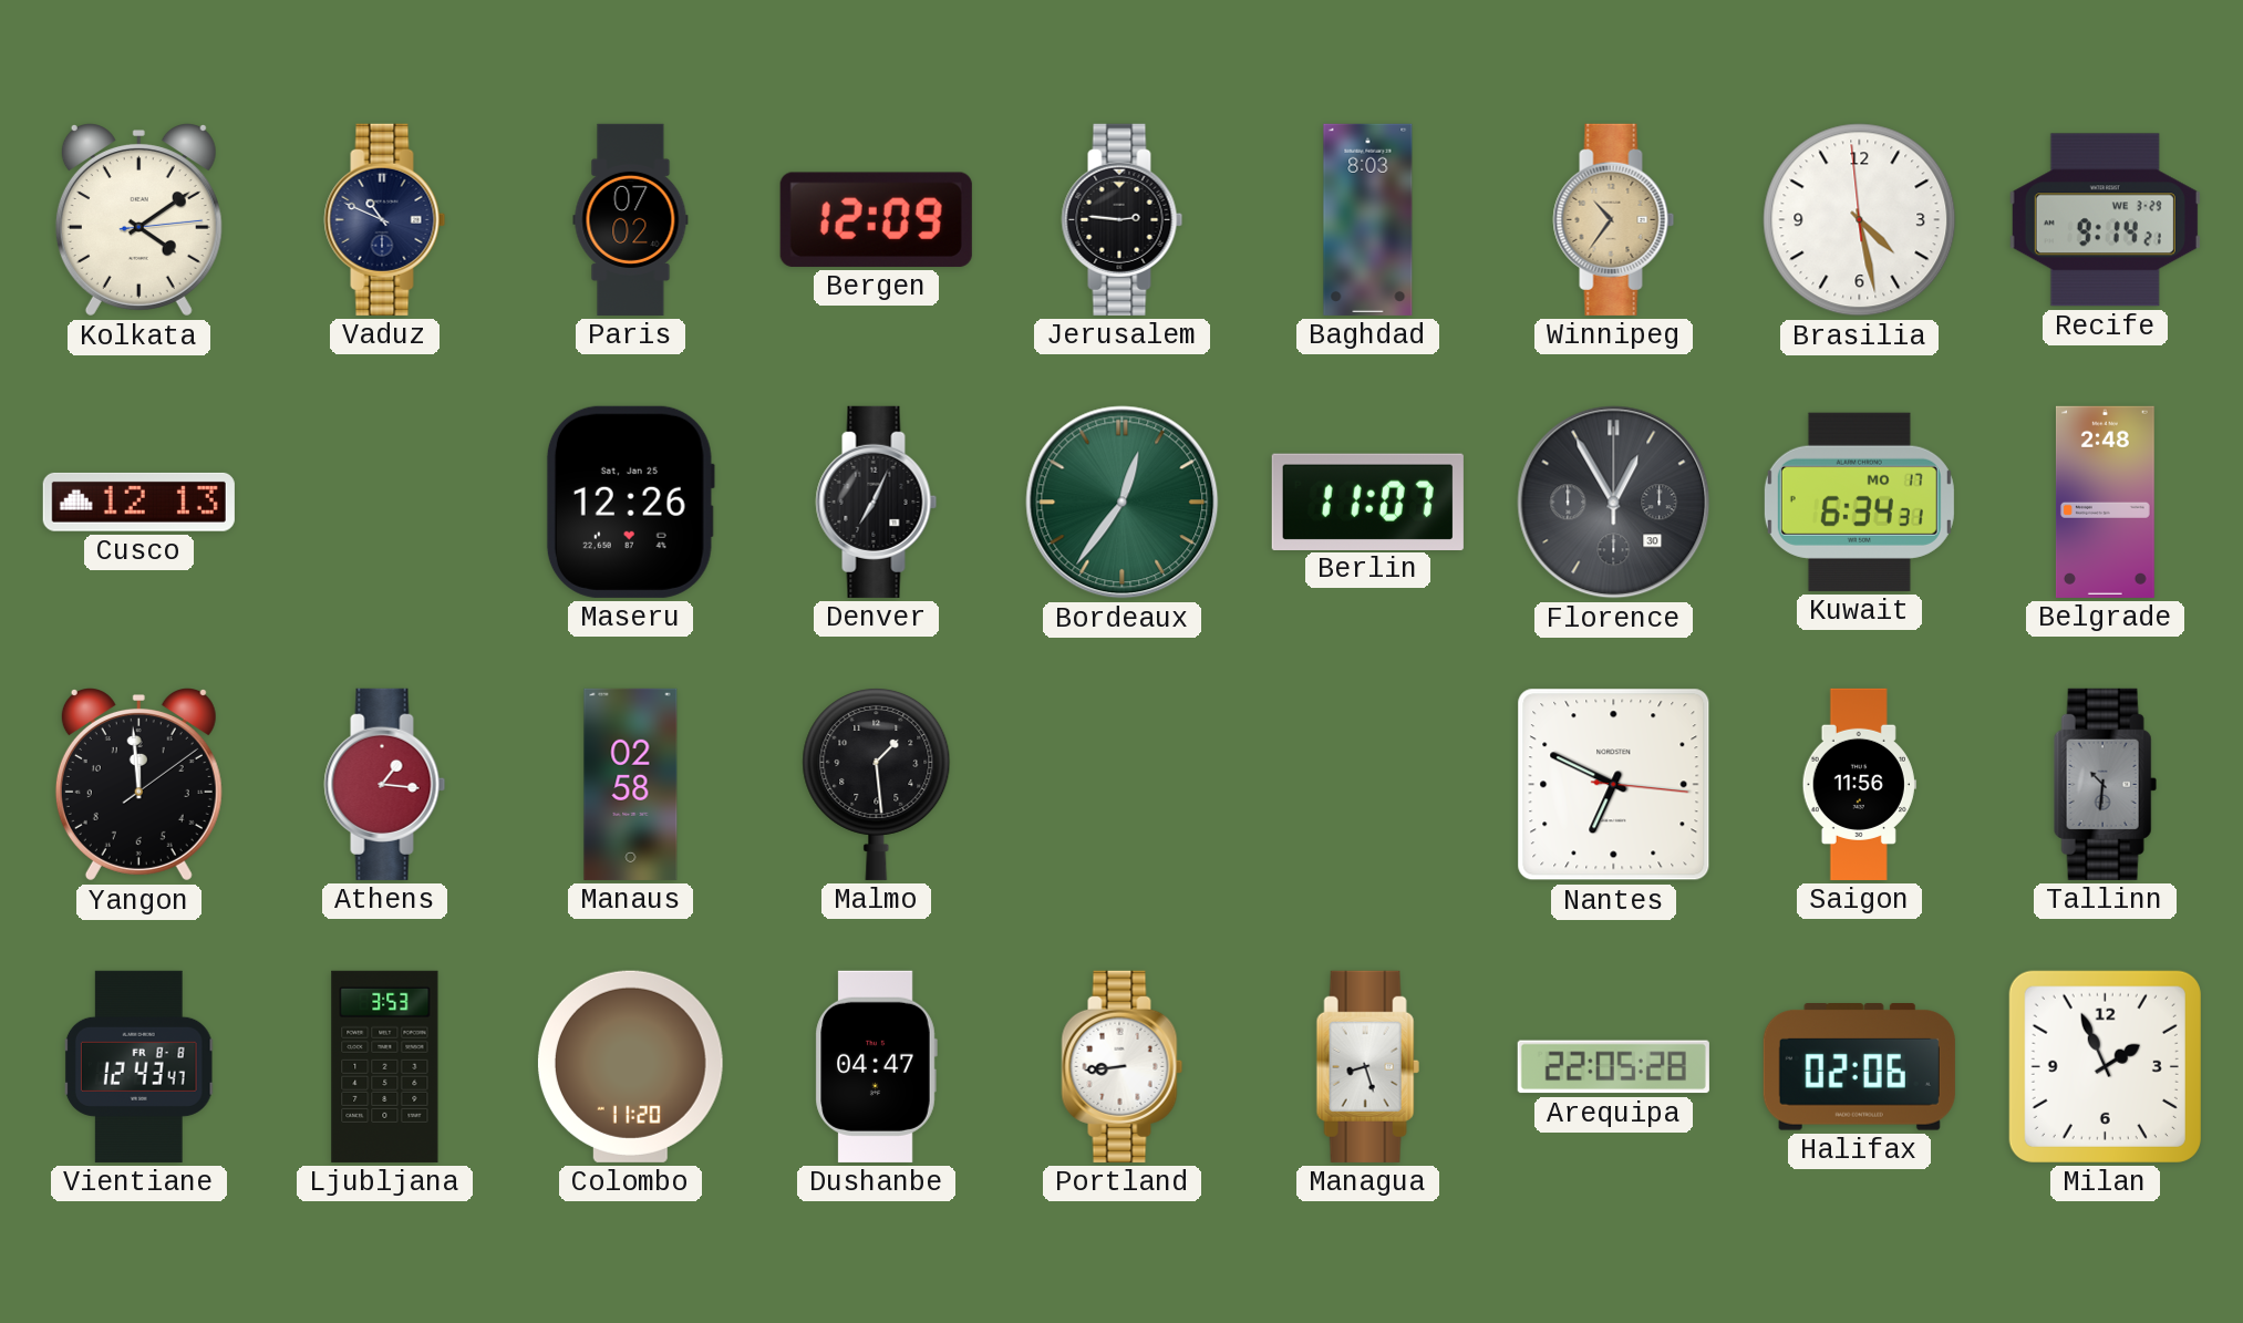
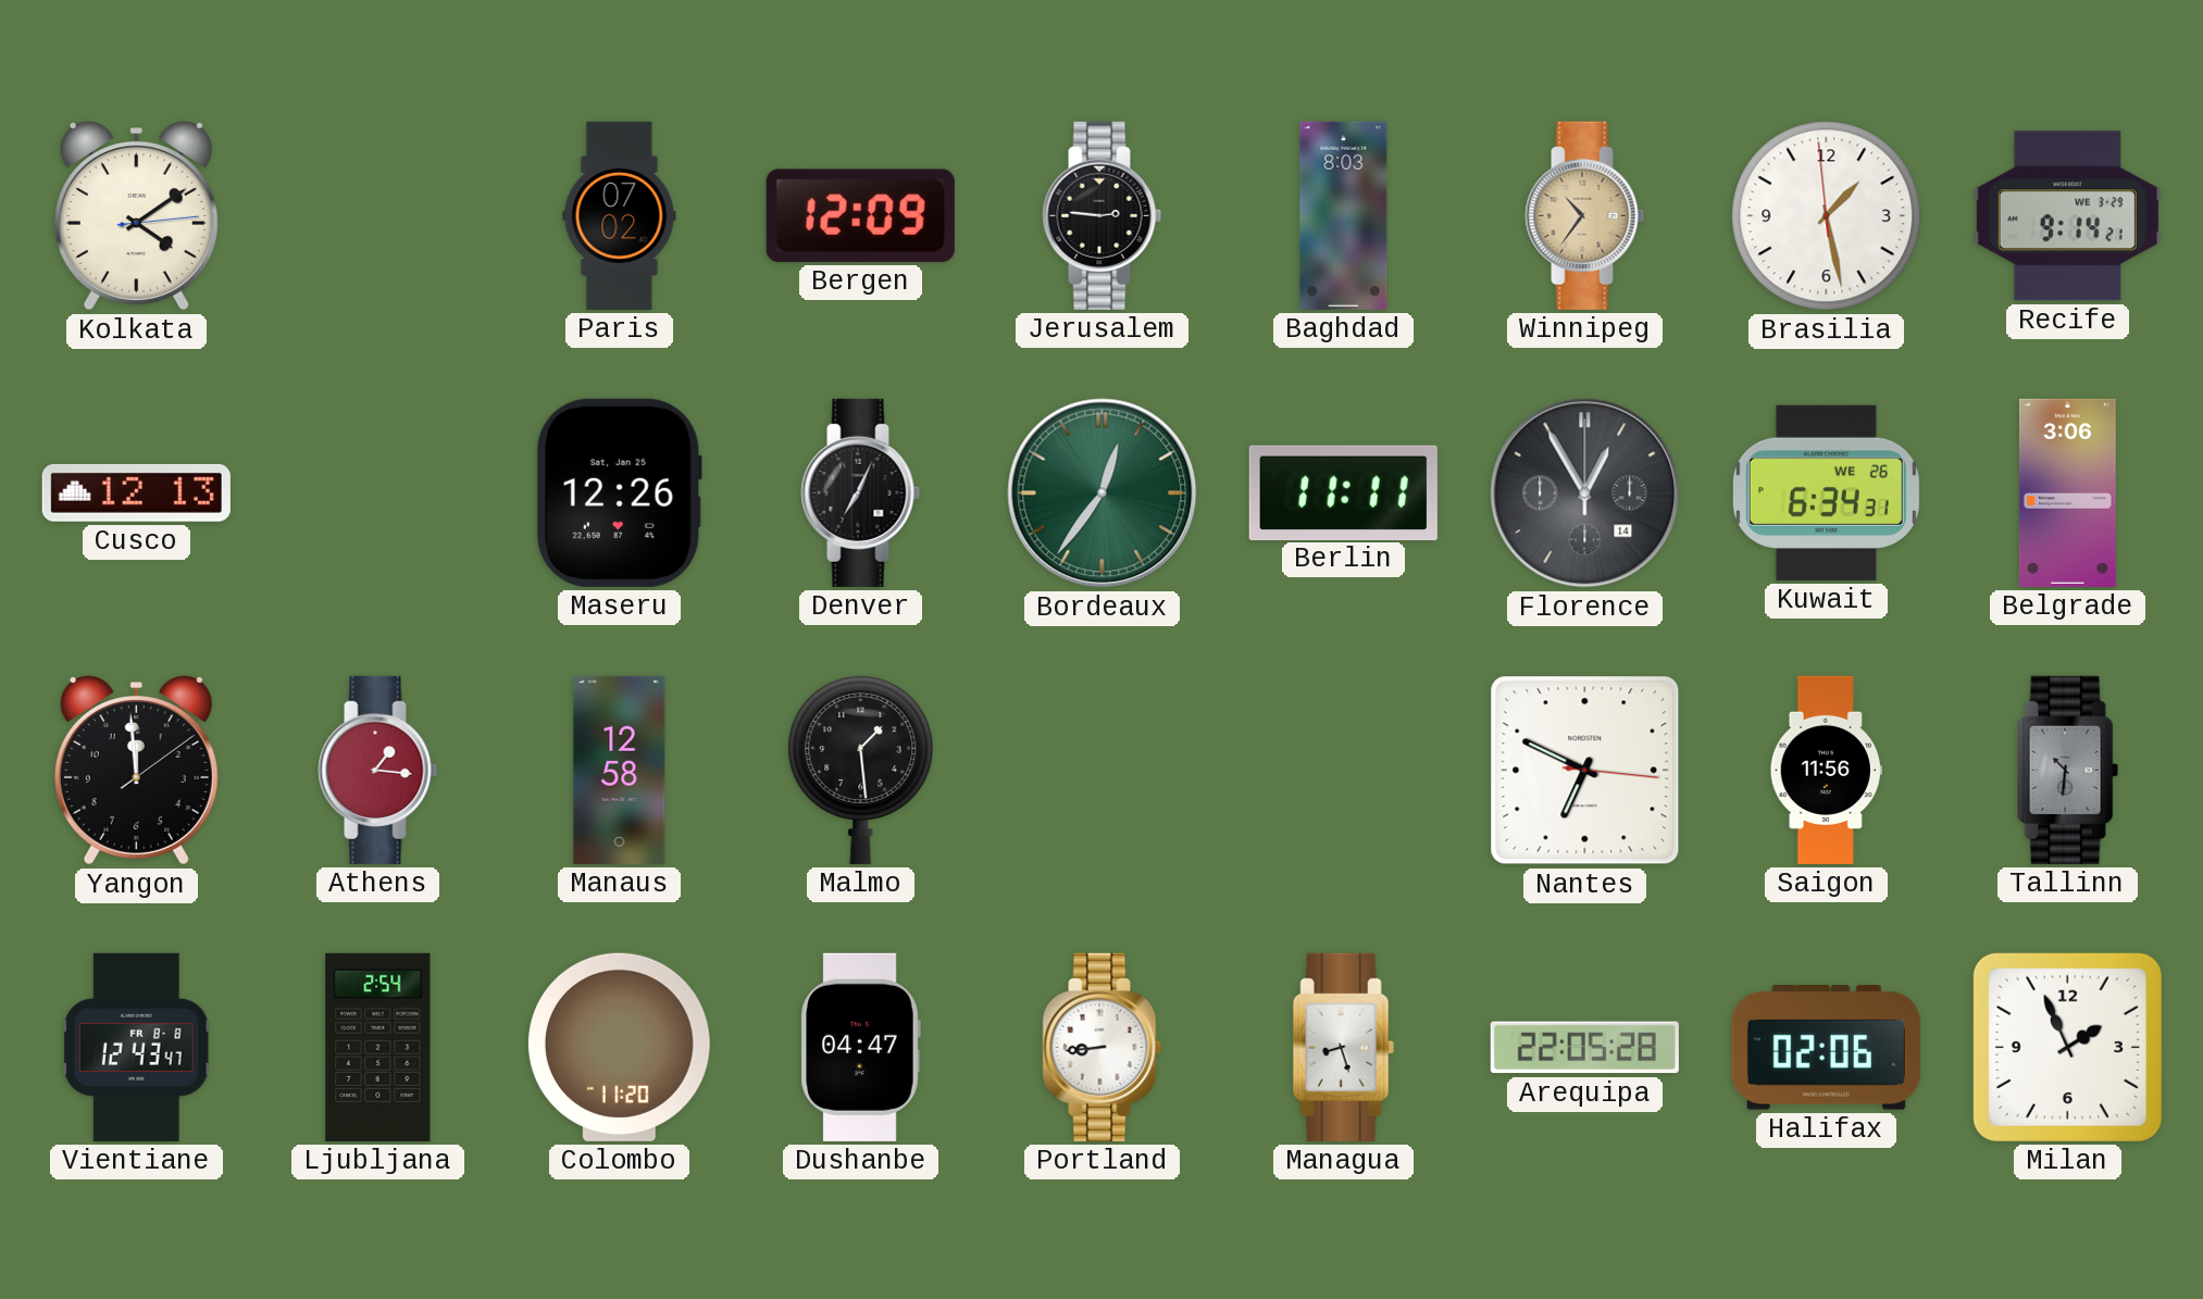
Vaduz: 10:49 -> none (385, 219)
Brasilia: 4:27 -> 1:27 (1827, 216)
Berlin: 11:07 -> 11:11 (1343, 492)
Florence date: 30 -> 14 (1585, 494)
Kuwait date: MO 17 -> WE 26 (1826, 492)
Belgrade: 2:48 -> 3:06 (2067, 492)
Manaus: 02:58 -> 12:58 (620, 770)
Ljubljana: 3:53 -> 2:54 (378, 1047)
